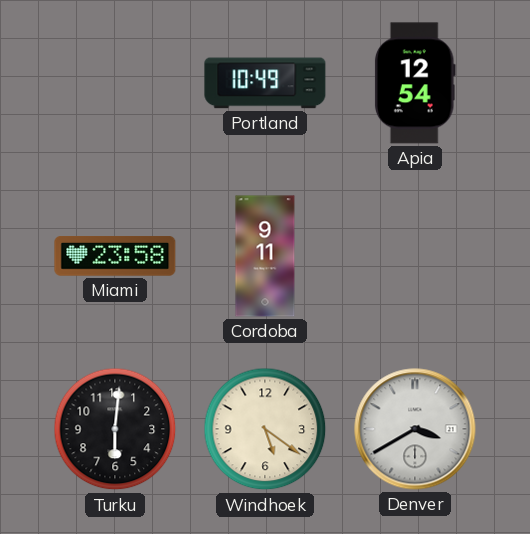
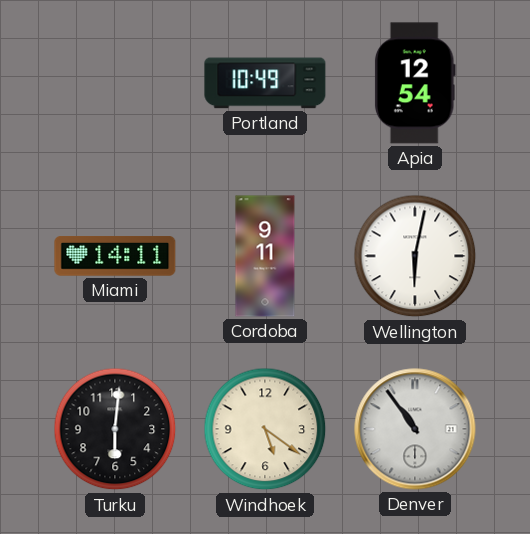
Miami: 23:58 -> 14:11 (115, 257)
Wellington: none -> 6:02 (415, 256)
Denver: 3:40 -> 10:54 (415, 429)
